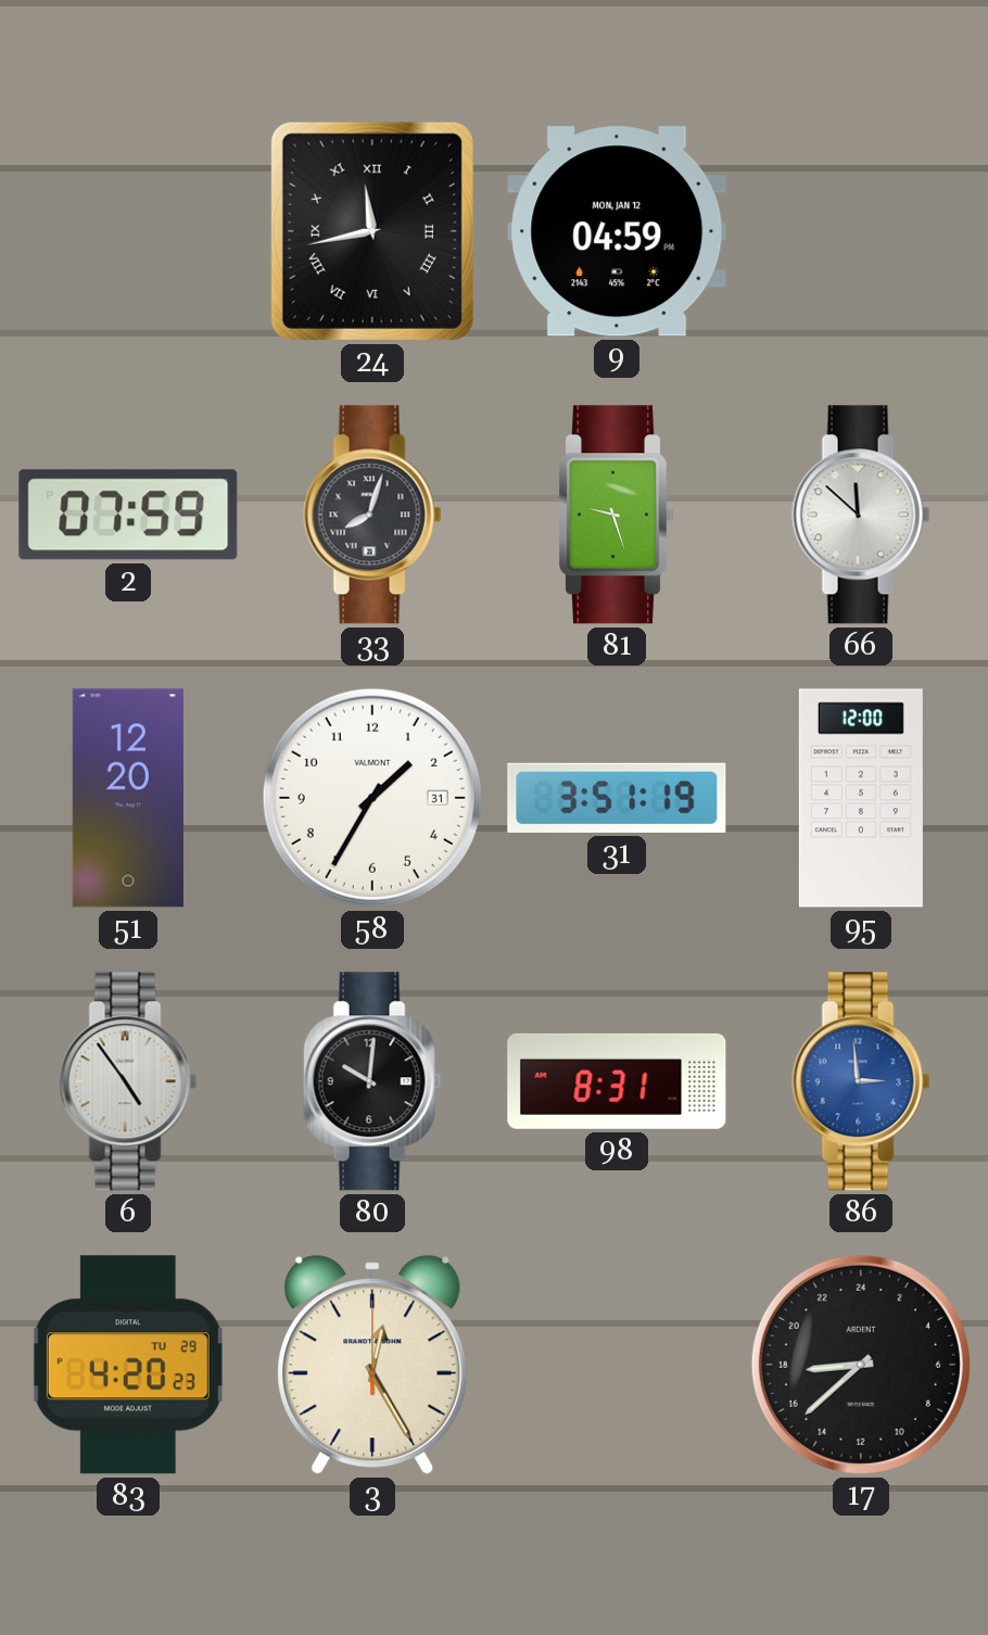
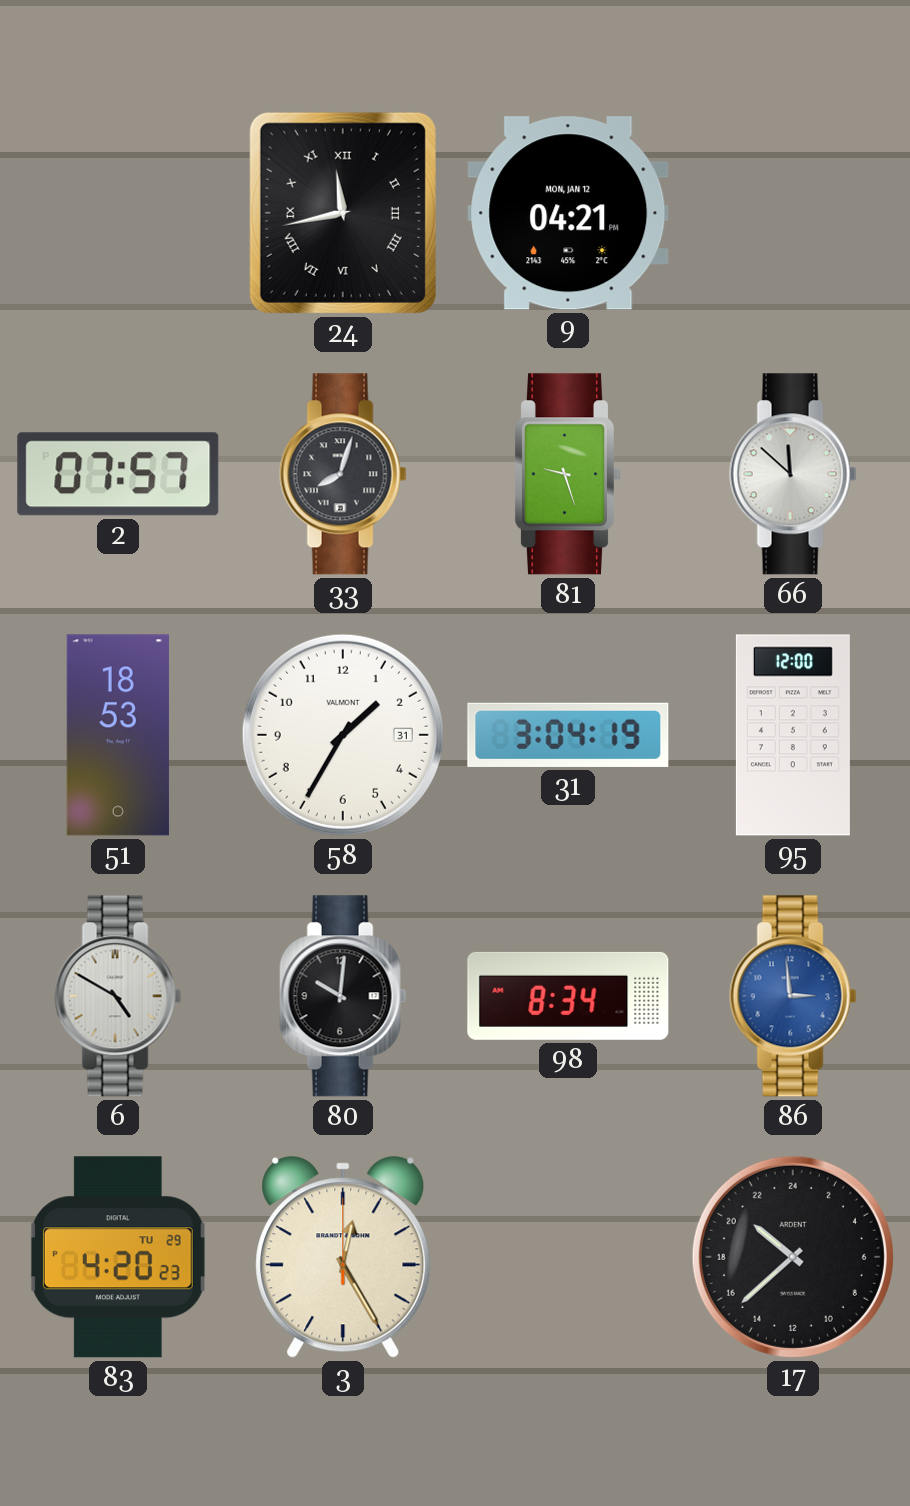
9: 04:59 -> 04:21 (568, 213)
2: 07:59 -> 07:57 (118, 474)
51: 12:20 -> 18:53 (118, 735)
31: 3:51 -> 3:04 (568, 735)
6: 4:54 -> 4:50 (118, 996)
98: 8:31 -> 8:34 (568, 996)
17: 17:38 -> 20:38 (793, 1257)
